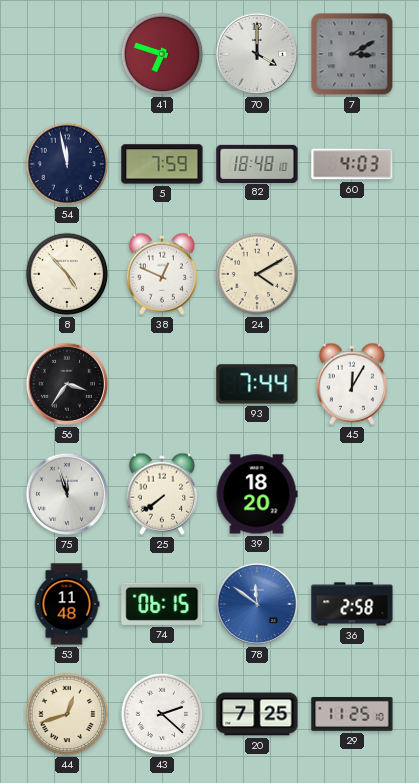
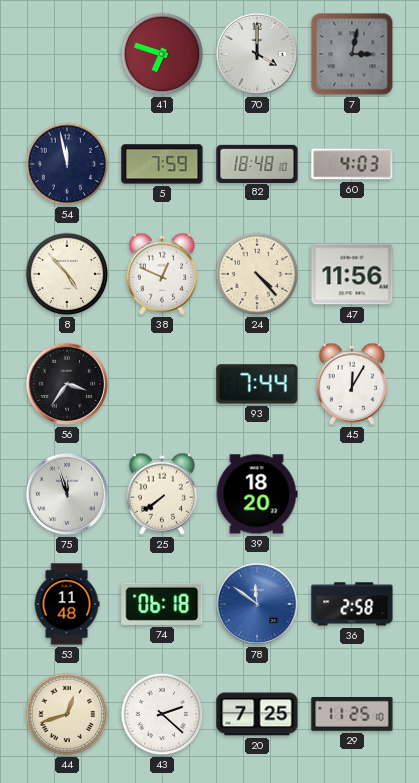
7: 3:10 -> 3:02 (352, 54)
24: 4:10 -> 4:23 (257, 274)
47: none -> 11:56 (352, 274)
74: 06:15 -> 06:18 (162, 604)
